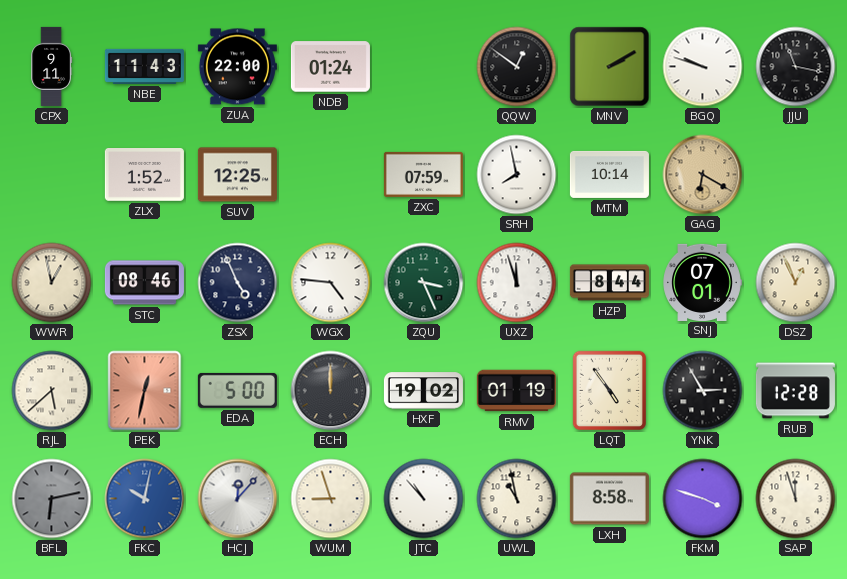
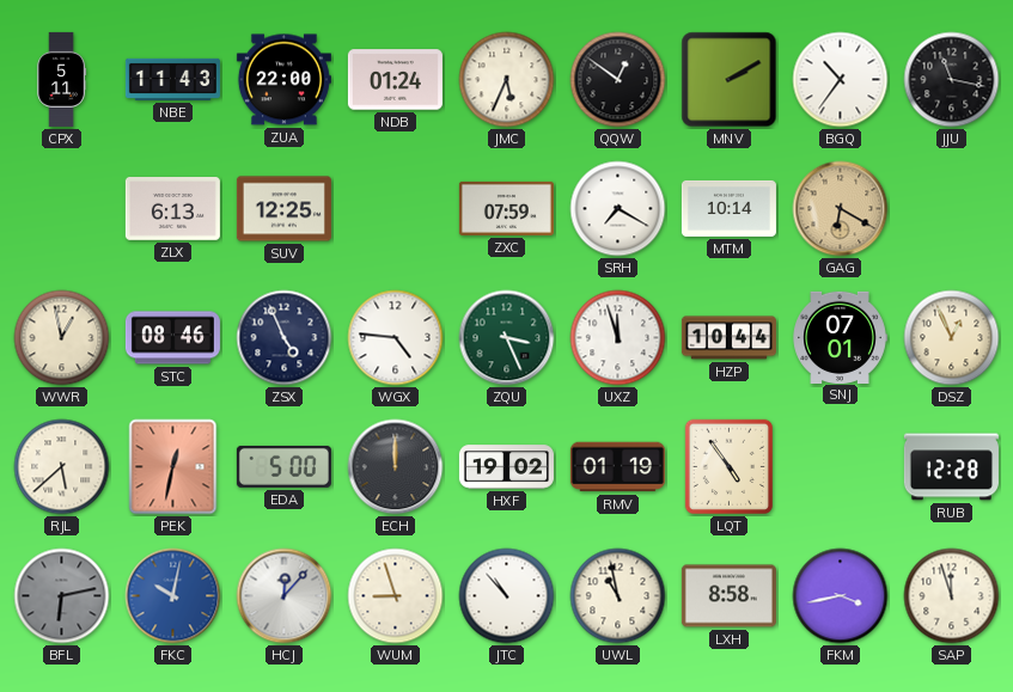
CPX: 9:11 -> 5:11 (62, 79)
JMC: none -> 5:34 (507, 80)
BGQ: 9:48 -> 10:36 (841, 80)
ZLX: 1:52 -> 6:13 (172, 209)
SRH: 7:58 -> 7:20 (618, 209)
HZP: 8:44 -> 10:44 (728, 338)
YNK: 2:55 -> none (703, 391)
FKM: 3:48 -> 3:43 (841, 596)
